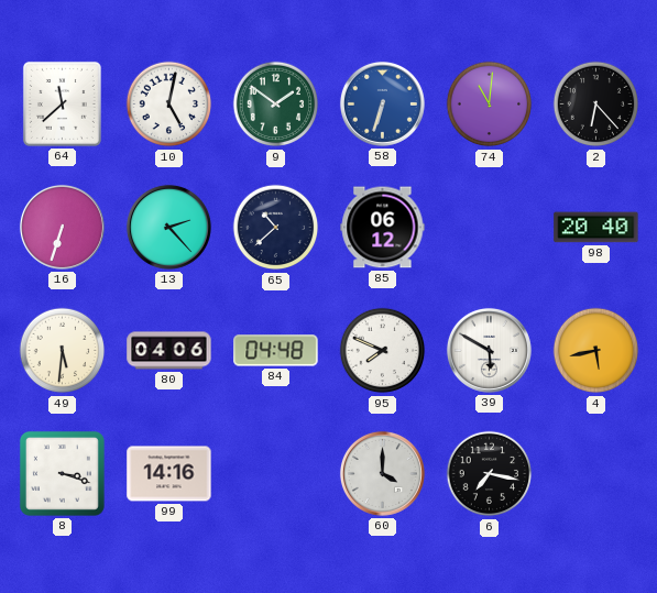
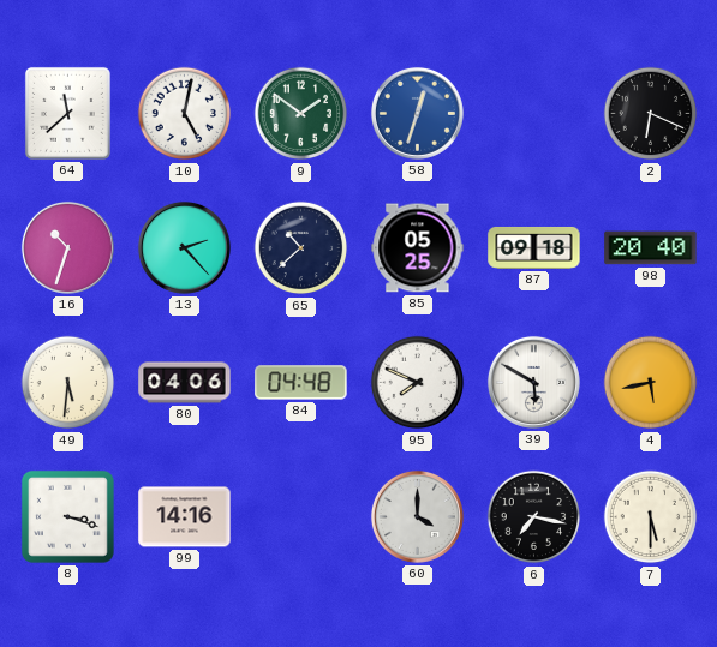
58: 6:33 -> 12:33 (417, 113)
74: 11:01 -> none (490, 105)
2: 6:23 -> 6:19 (651, 114)
16: 6:33 -> 10:33 (67, 247)
85: 06:12 -> 05:25 (418, 248)
87: none -> 09:18 (534, 247)
7: none -> 5:30 (651, 517)
